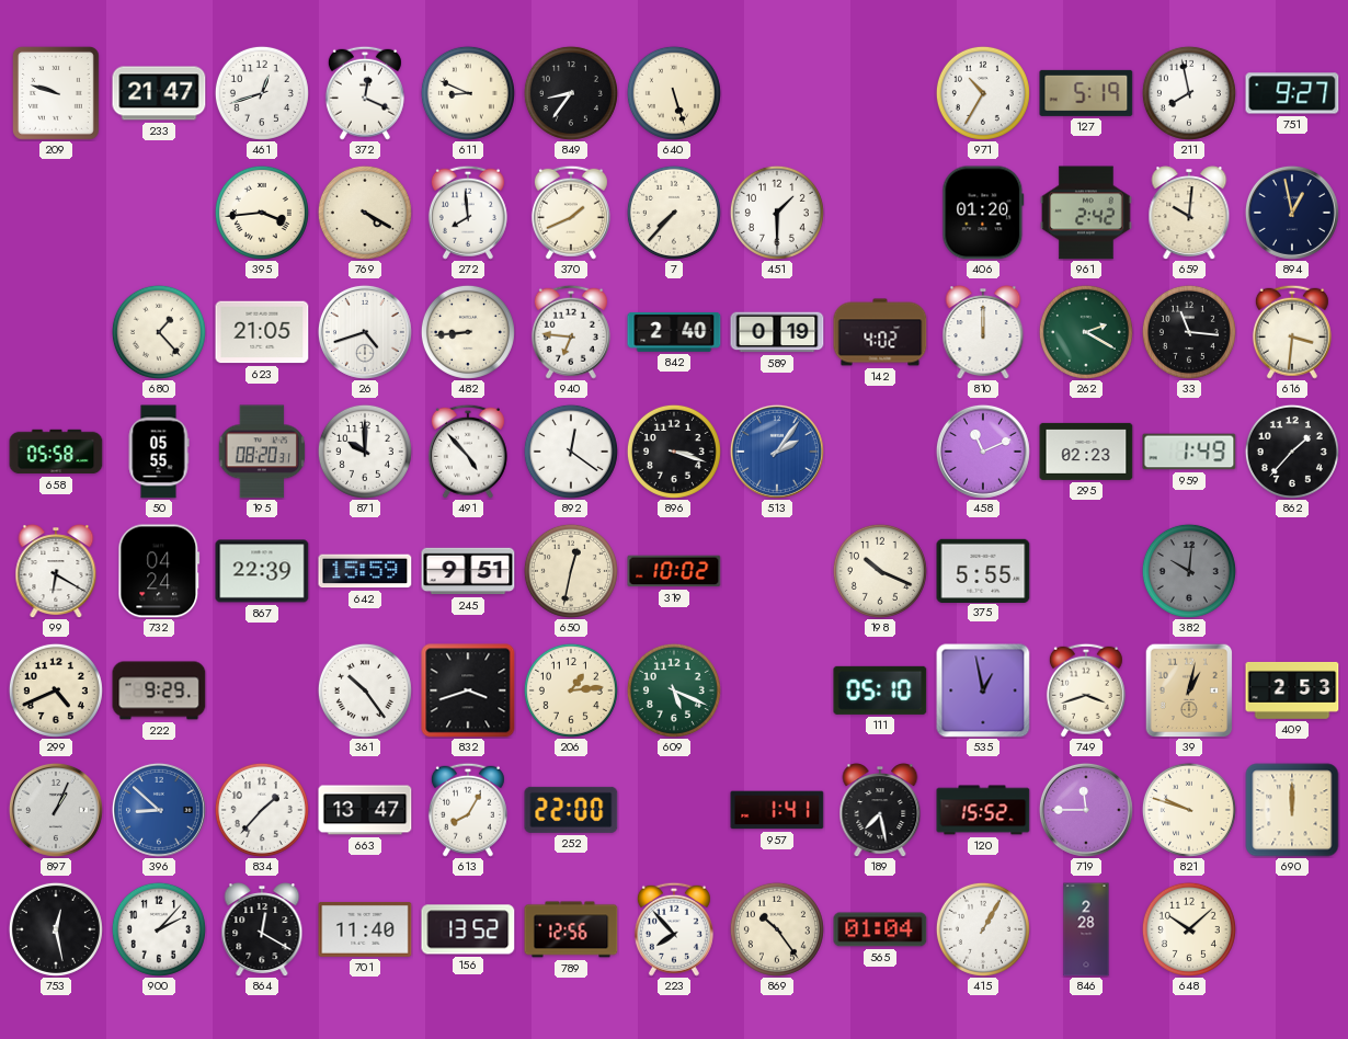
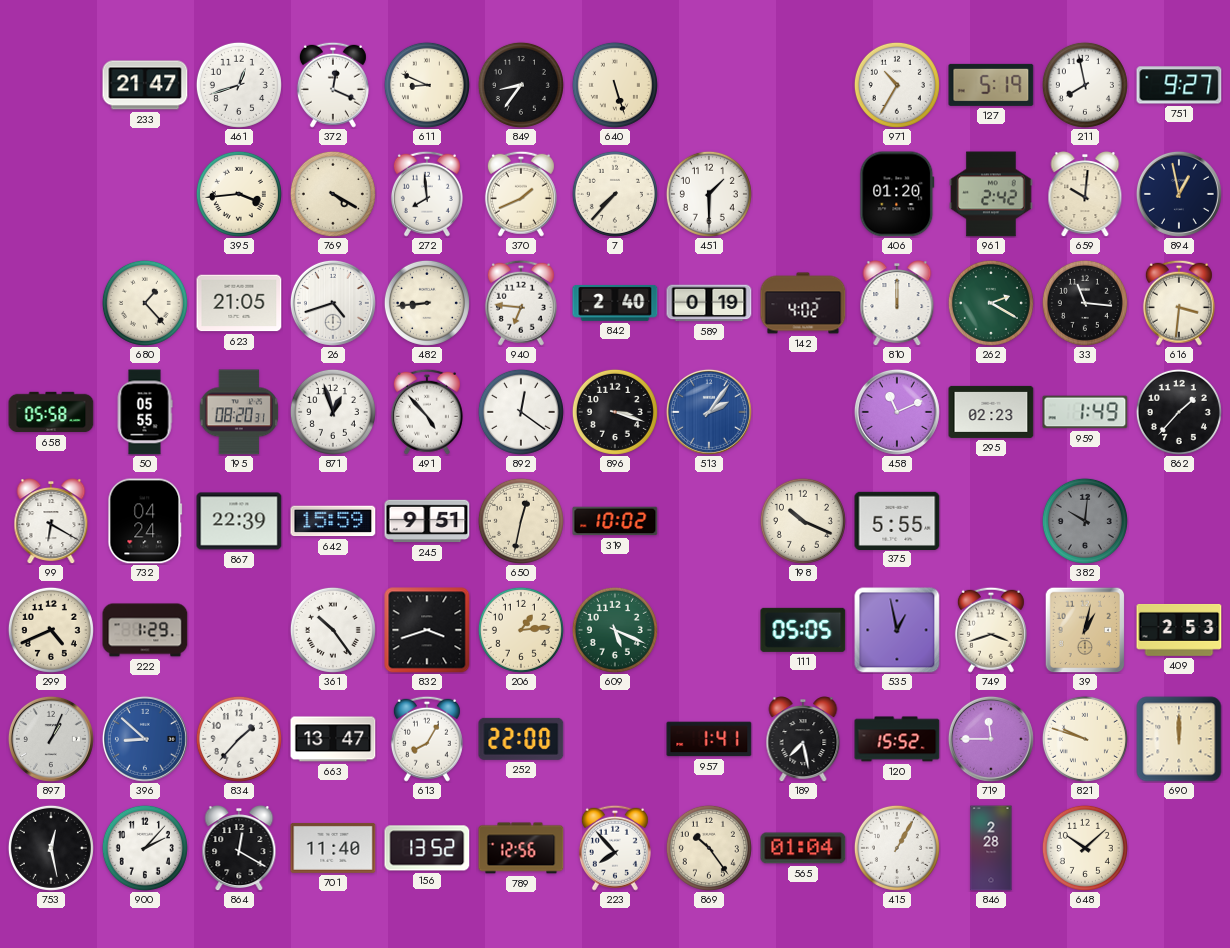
209: 9:48 -> none (56, 93)
871: 10:00 -> 12:57 (333, 412)
222: 9:29 -> 1:29 (145, 630)
111: 05:10 -> 05:05 (803, 630)
